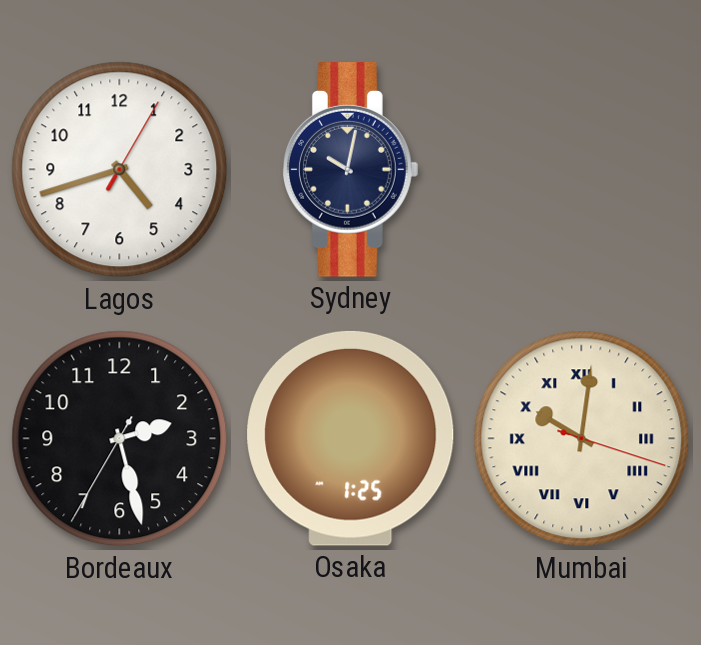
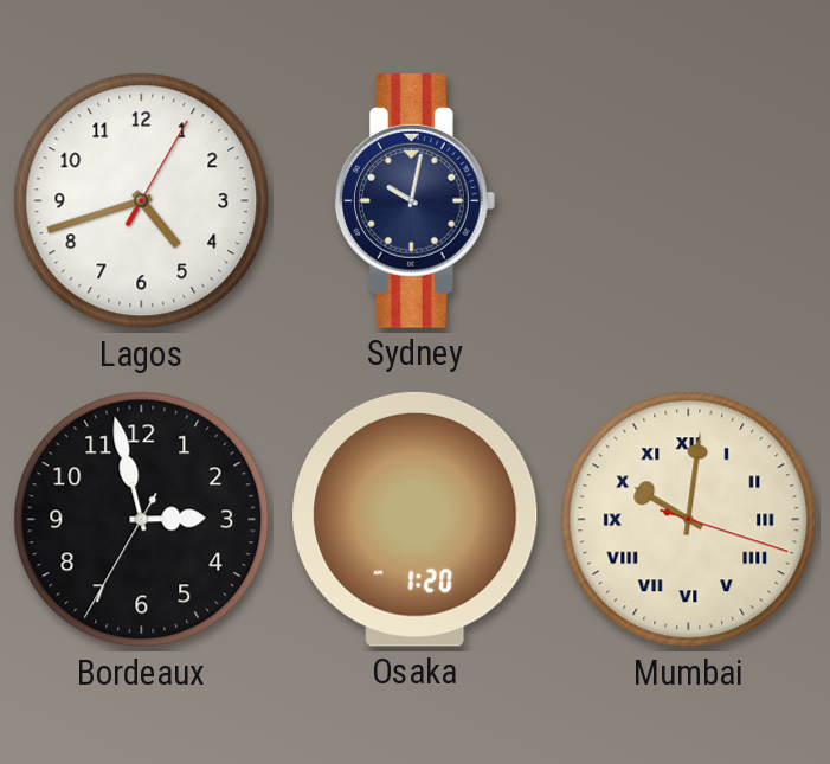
Bordeaux: 2:27 -> 2:57 (142, 520)
Osaka: 1:25 -> 1:20 (416, 519)
